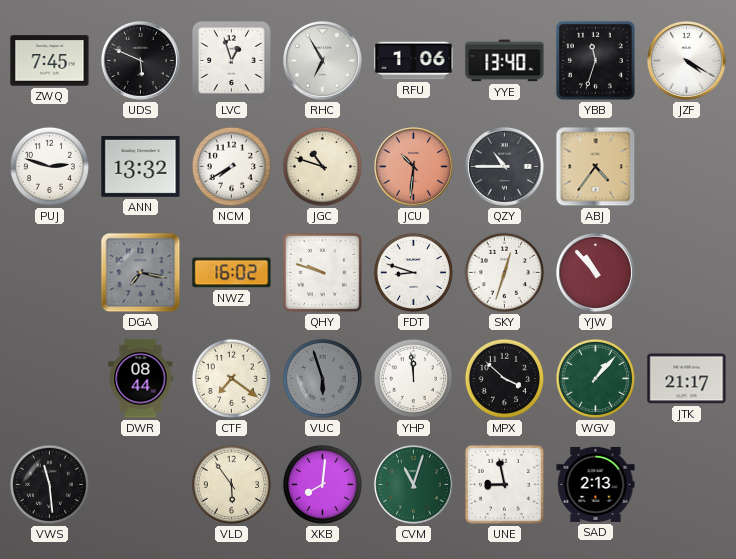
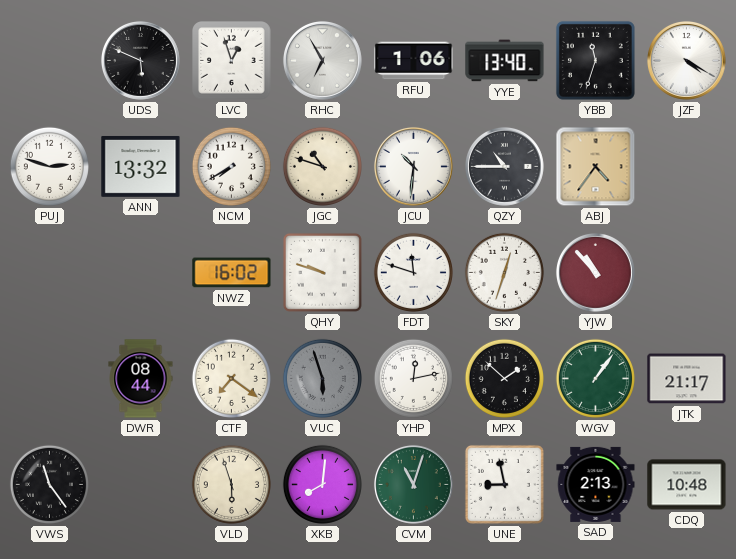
ZWQ: 7:45 -> none (50, 61)
JCU dial: salmon -> white (413, 166)
DGA: 7:17 -> none (141, 273)
FDT: 8:48 -> 11:48 (413, 272)
YHP: 11:59 -> 12:13 (413, 378)
MPX: 3:52 -> 1:52 (504, 378)
WGV: 1:07 -> 1:06 (595, 378)
VWS: 11:29 -> 11:24 (49, 484)
VLD: 5:54 -> 5:57 (231, 484)
CDQ: none -> 10:48 (687, 485)
